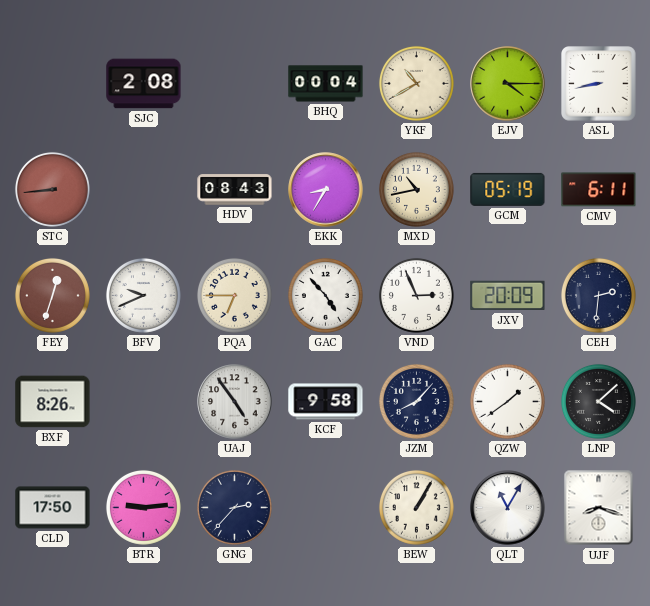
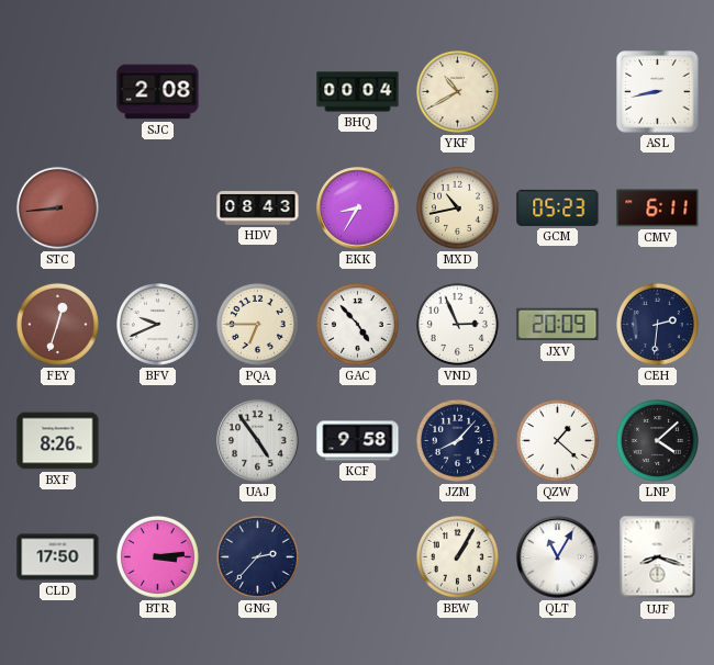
EJV: 4:15 -> none (508, 84)
GCM: 05:19 -> 05:23 (558, 207)
QZW: 1:39 -> 1:22 (557, 440)
BTR: 9:14 -> 3:14 (157, 556)
